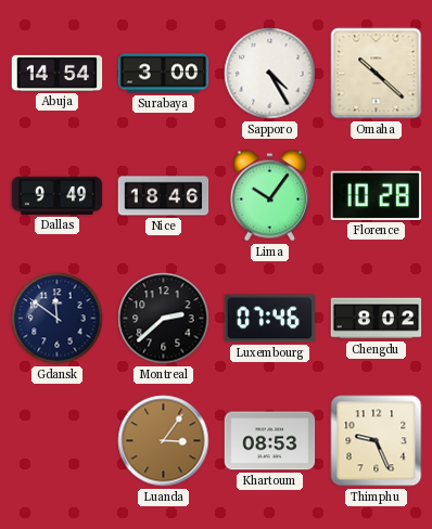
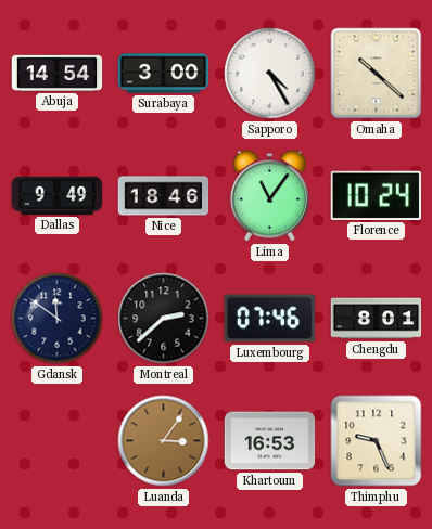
Lima: 10:06 -> 11:06 (269, 196)
Florence: 10:28 -> 10:24 (376, 195)
Chengdu: 8:02 -> 8:01 (377, 319)
Khartoum: 08:53 -> 16:53 (270, 441)
